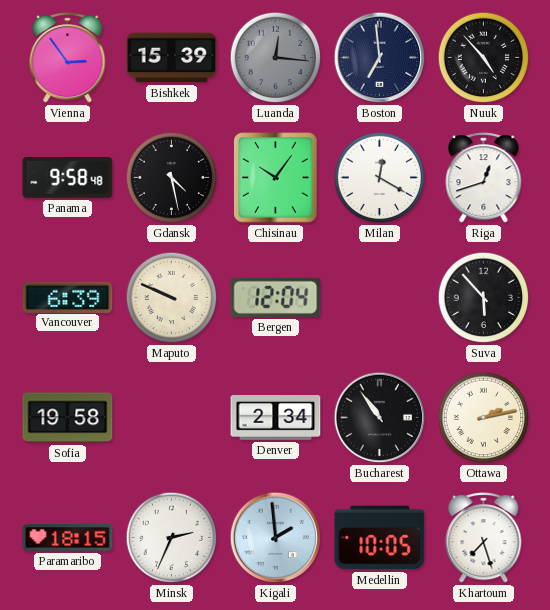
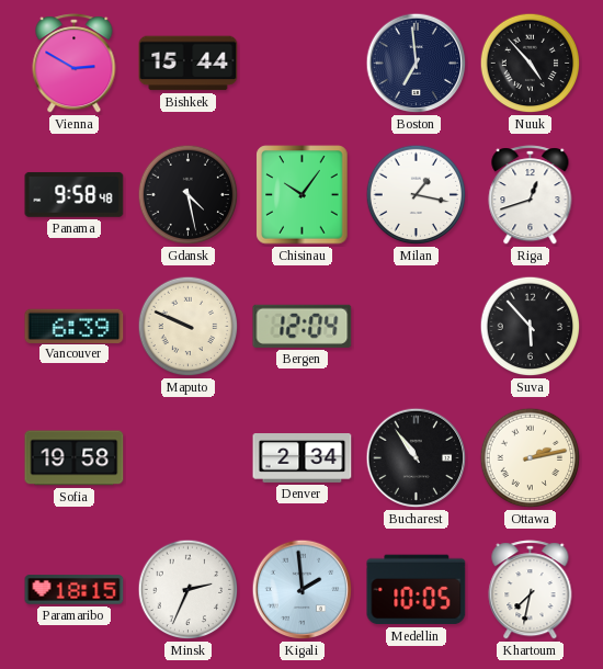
Vienna: 2:54 -> 2:50 (75, 64)
Bishkek: 15:39 -> 15:44 (189, 64)
Luanda: 12:16 -> none (276, 58)
Milan: 12:20 -> 1:17 (417, 195)
Khartoum: 7:27 -> 7:32 (531, 590)
